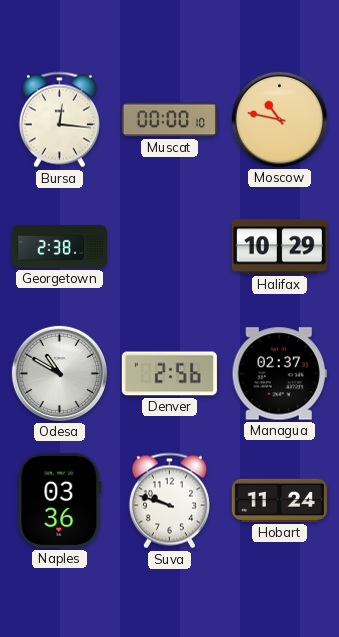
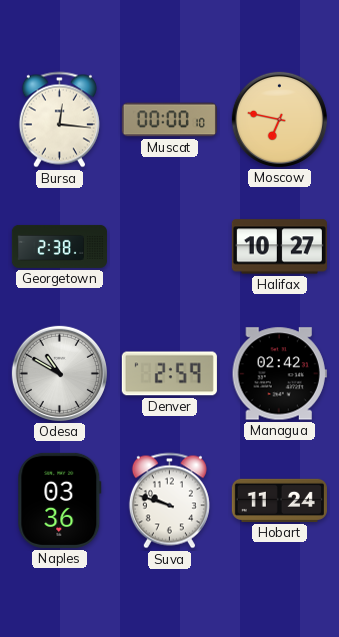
Moscow: 10:47 -> 6:47 (279, 119)
Halifax: 10:29 -> 10:27 (279, 247)
Denver: 2:56 -> 2:59 (169, 374)
Managua: 02:37 -> 02:42 (279, 374)
